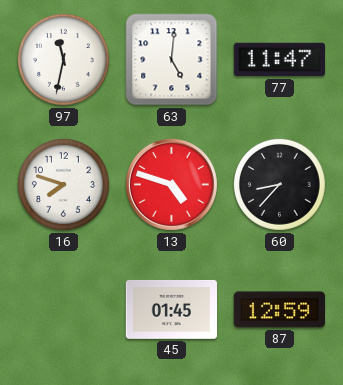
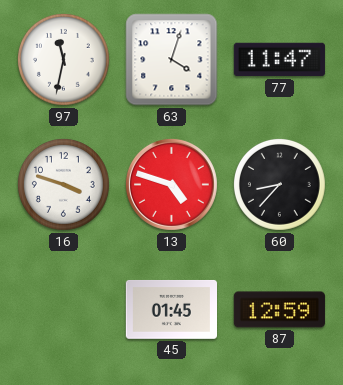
63: 5:01 -> 4:03 (172, 60)
16: 7:48 -> 3:48 (63, 184)
